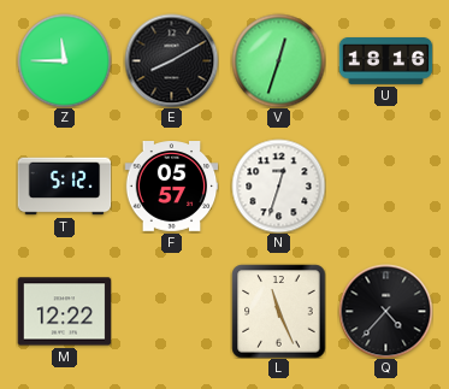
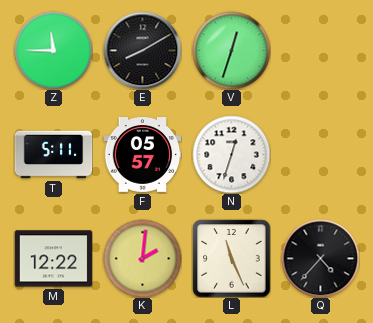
U: 18:16 -> none (385, 61)
T: 5:12 -> 5:11 (53, 155)
K: none -> 2:01 (142, 258)
